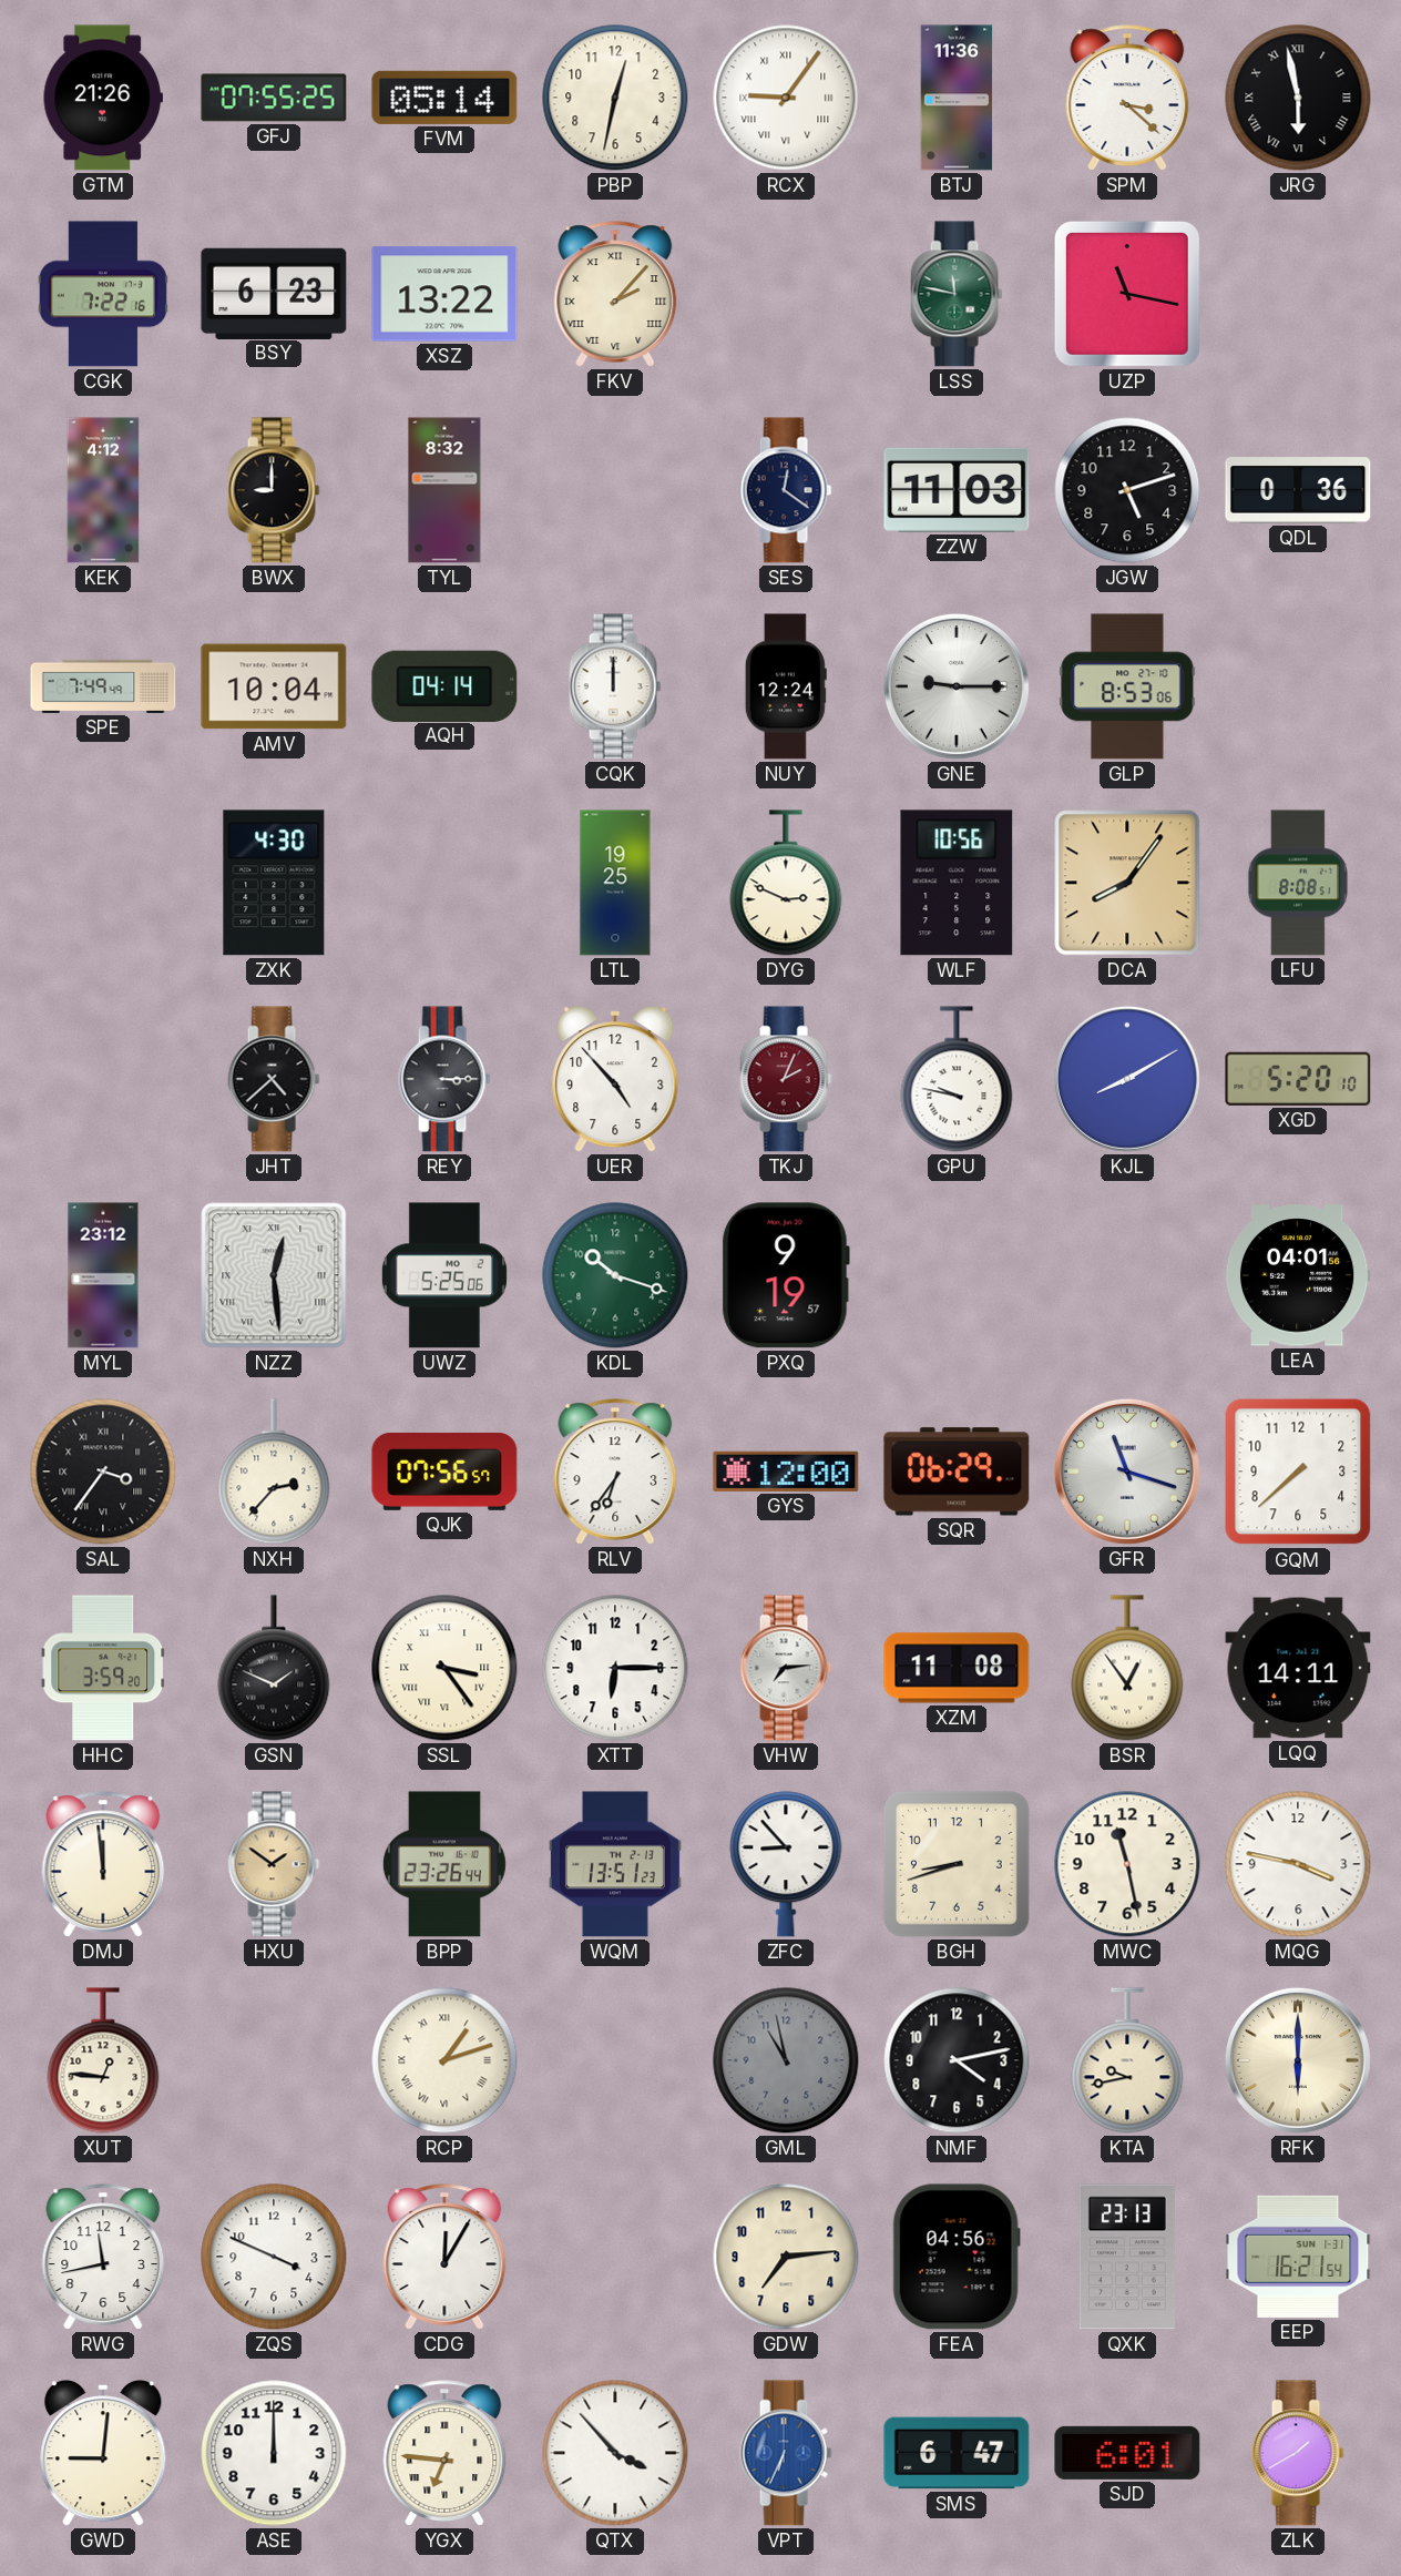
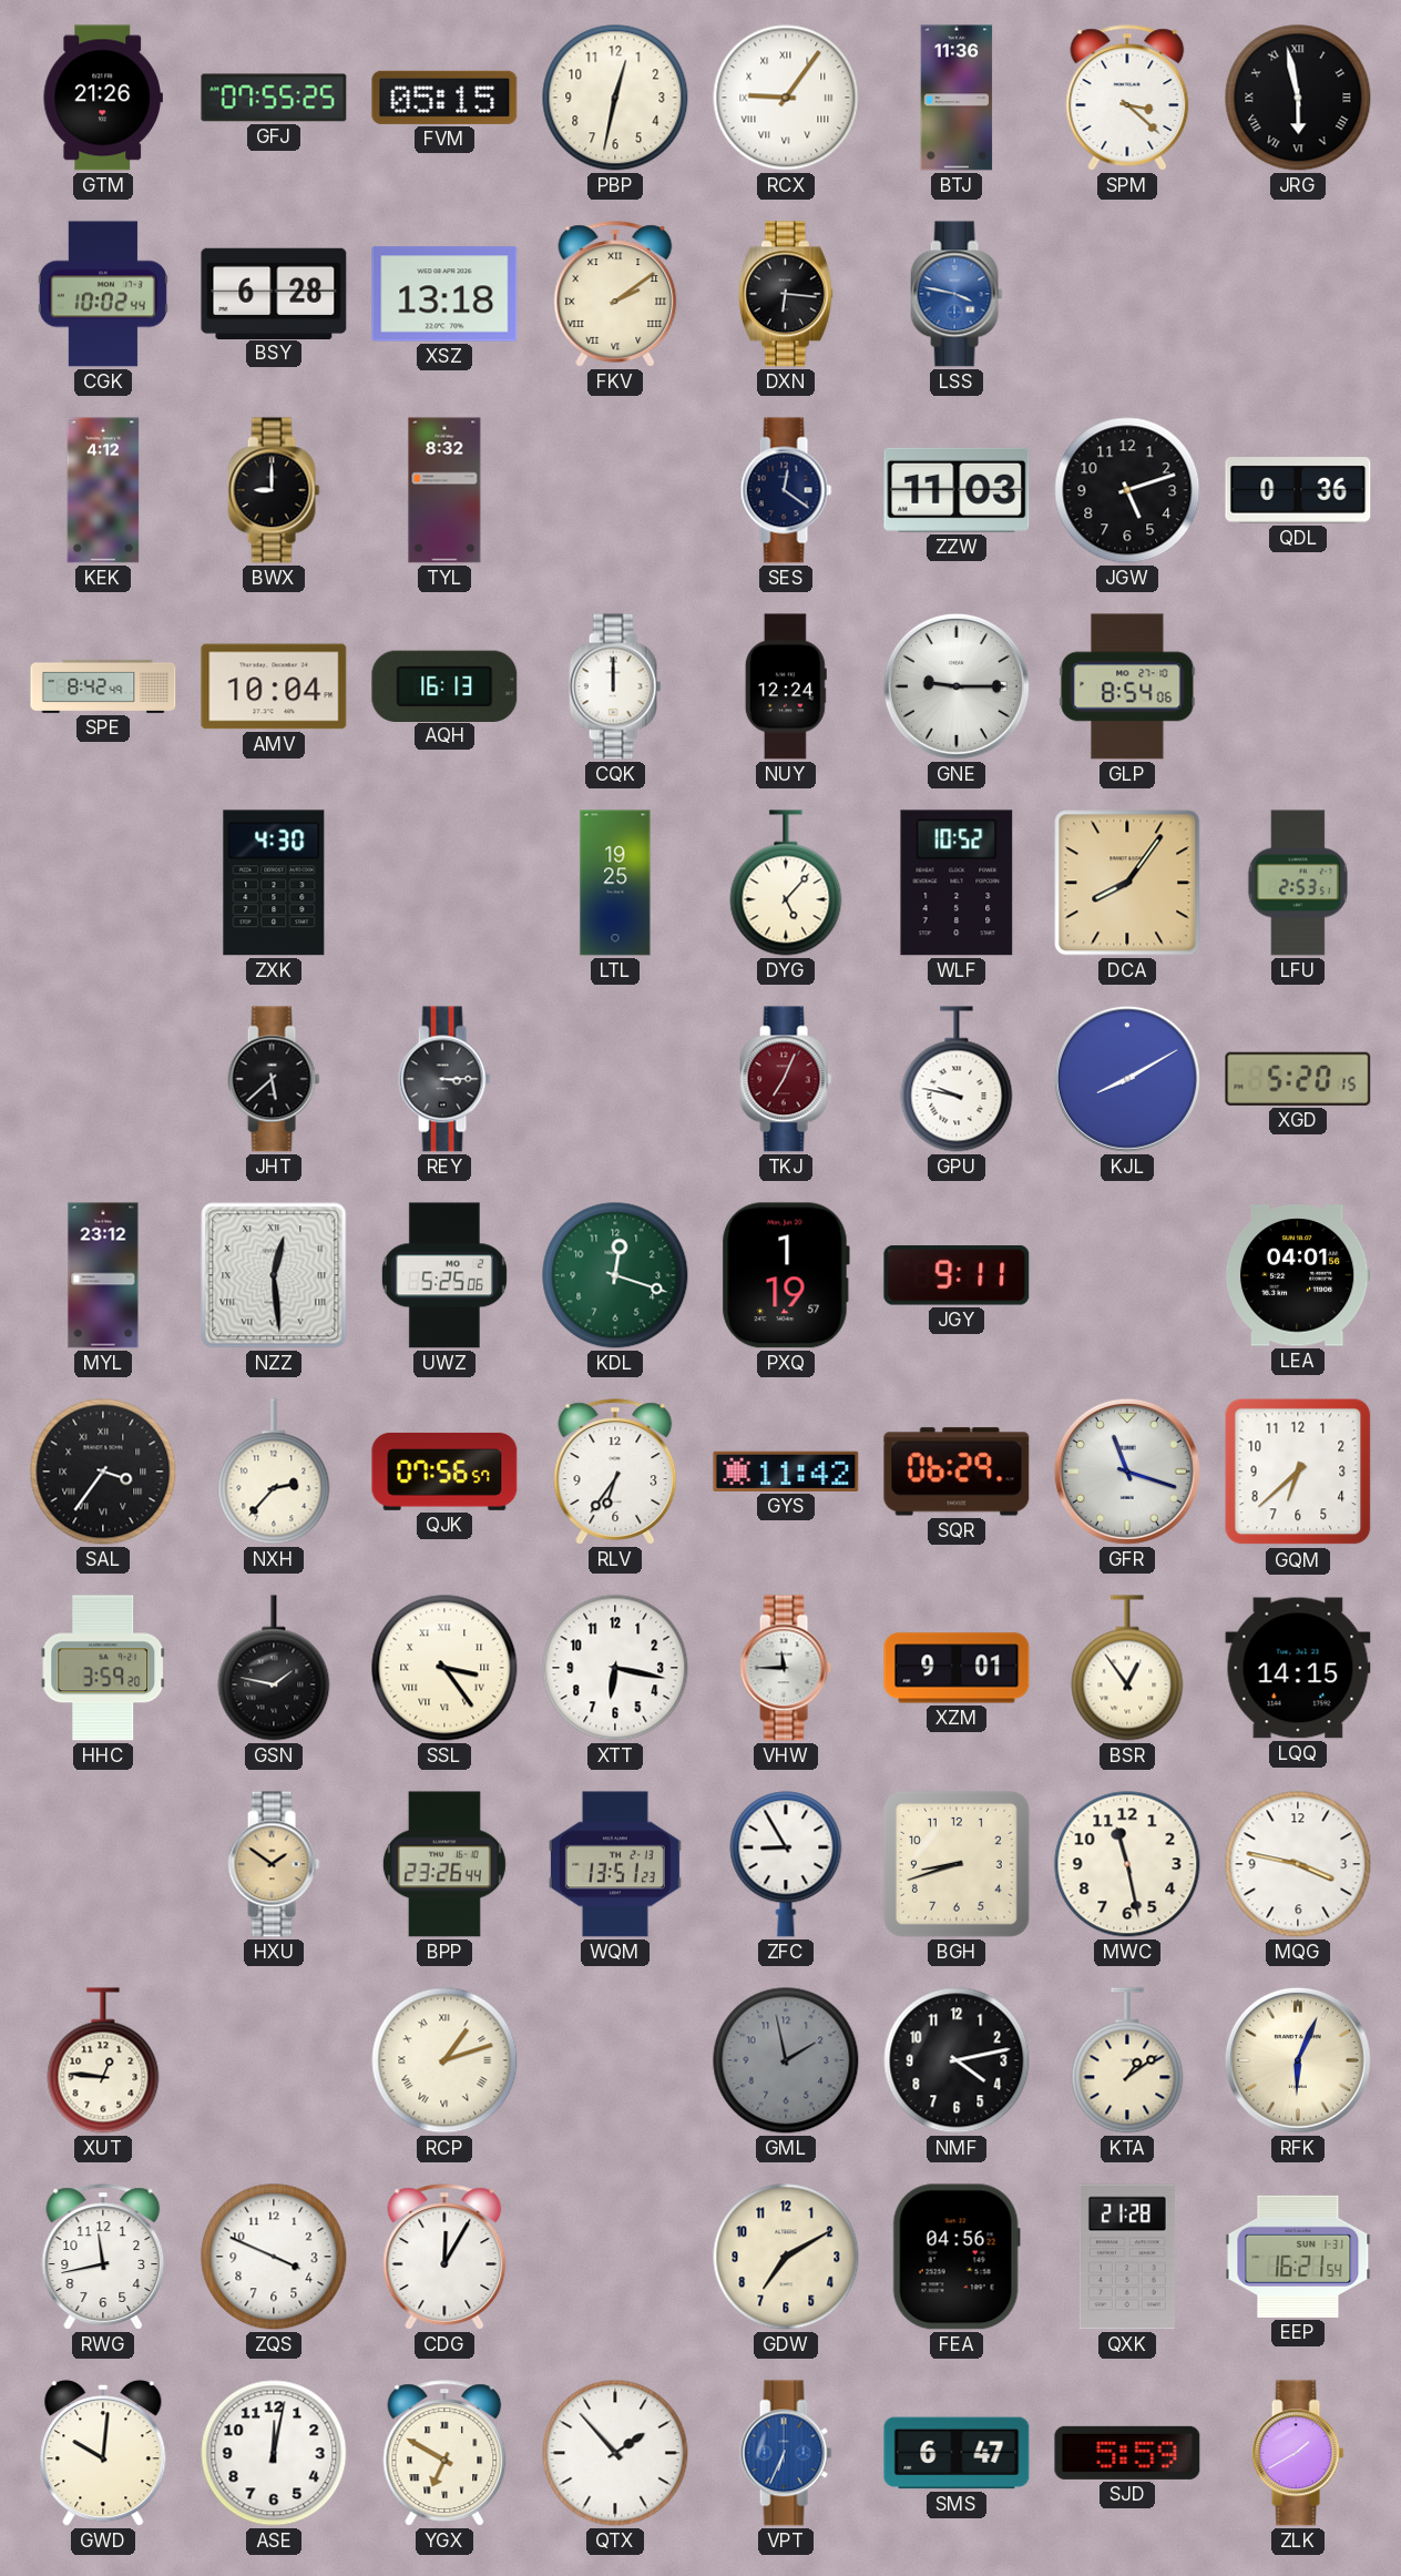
FVM: 05:14 -> 05:15 (444, 98)
CGK: 7:22 -> 10:02 (103, 294)
BSY: 6:23 -> 6:28 (274, 293)
XSZ: 13:22 -> 13:18 (444, 294)
FKV: 2:07 -> 2:09 (615, 294)
DXN: none -> 6:16 (786, 294)
LSS: 11:47 -> 3:47 (957, 294)
LSS dial: green -> blue (957, 294)
UZP: 11:17 -> none (1127, 294)
SPE: 7:49 -> 8:42 (103, 686)
AQH: 04:14 -> 16:13 (444, 685)
GLP: 8:53 -> 8:54 (1127, 686)
DYG: 2:49 -> 5:07 (786, 883)
WLF: 10:56 -> 10:52 (957, 883)
LFU: 8:08 -> 2:53 (1298, 883)
JHT: 4:38 -> 5:38 (274, 1079)
UER: 4:53 -> none (615, 1079)
TKJ: 2:04 -> 7:04 (786, 1079)
XGD: 5:20:10 -> 5:20:15 (1298, 1079)
KDL: 10:18 -> 12:18 (615, 1275)
PXQ: 9:19 -> 1:19 (786, 1275)
JGY: none -> 9:11 (957, 1275)
GYS: 12:00 -> 11:42 (786, 1472)
GQM: 7:38 -> 6:38 (1298, 1472)
GSN: 1:49 -> 1:47 (274, 1668)
XTT: 6:15 -> 6:17 (615, 1668)
VHW: 7:14 -> 11:45 (786, 1668)
XZM: 11:08 -> 9:01 (957, 1668)
LQQ: 14:11 -> 14:15 (1298, 1668)
DMJ: 11:59 -> none (103, 1864)
ZFC: 8:53 -> 8:55 (786, 1864)
GML: 10:58 -> 1:58 (786, 2060)
KTA: 9:43 -> 1:09 (1127, 2060)
RFK: 6:00 -> 6:04 (1298, 2060)
GDW: 7:14 -> 7:10 (786, 2257)
QXK: 23:13 -> 21:28 (1127, 2257)
GWD: 9:01 -> 10:01 (103, 2453)
ASE: 12:00 -> 12:02 (274, 2453)
YGX: 6:46 -> 6:50 (444, 2453)
QTX: 3:53 -> 1:53 (615, 2453)
SJD: 6:01 -> 5:59 (1127, 2453)
